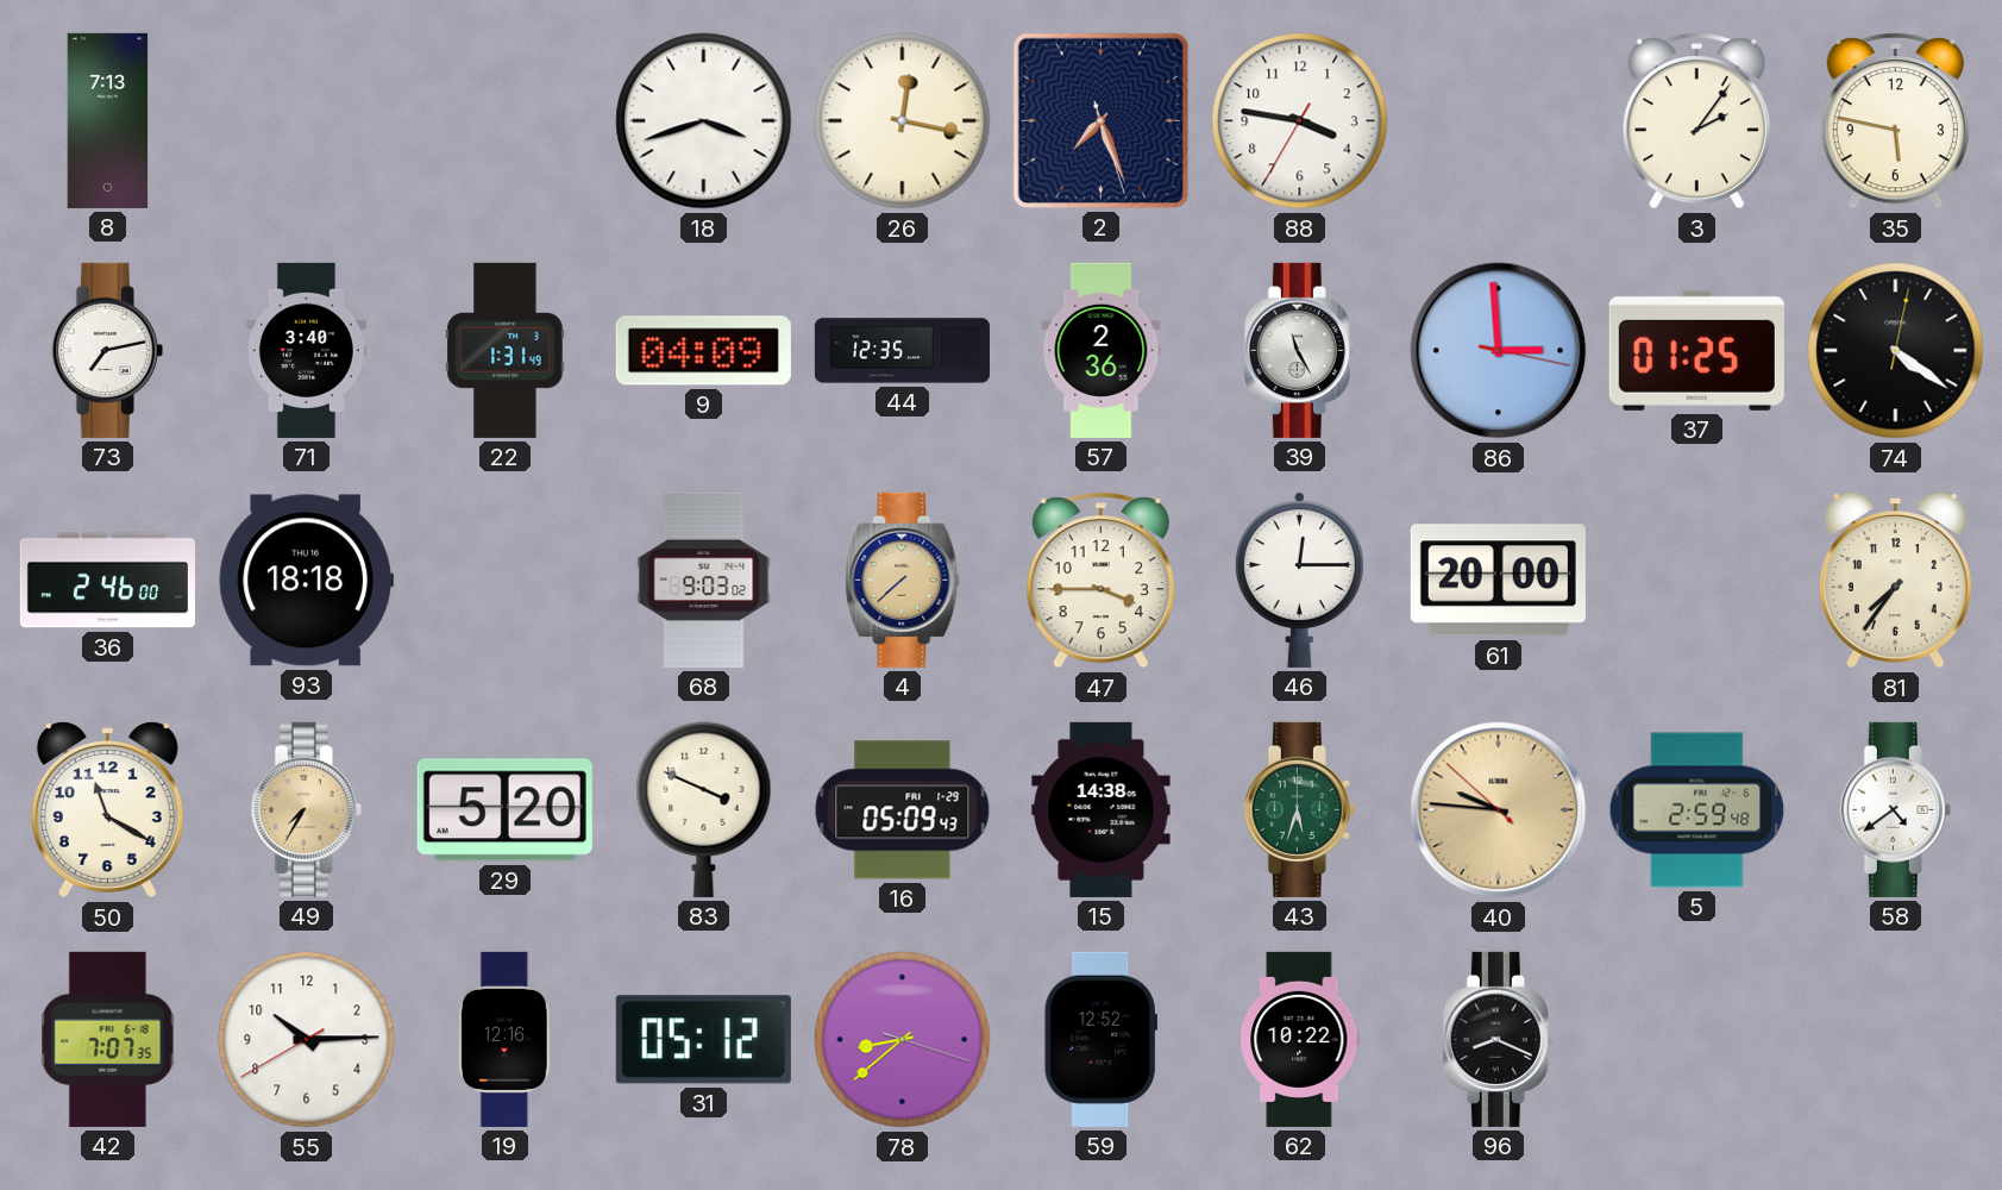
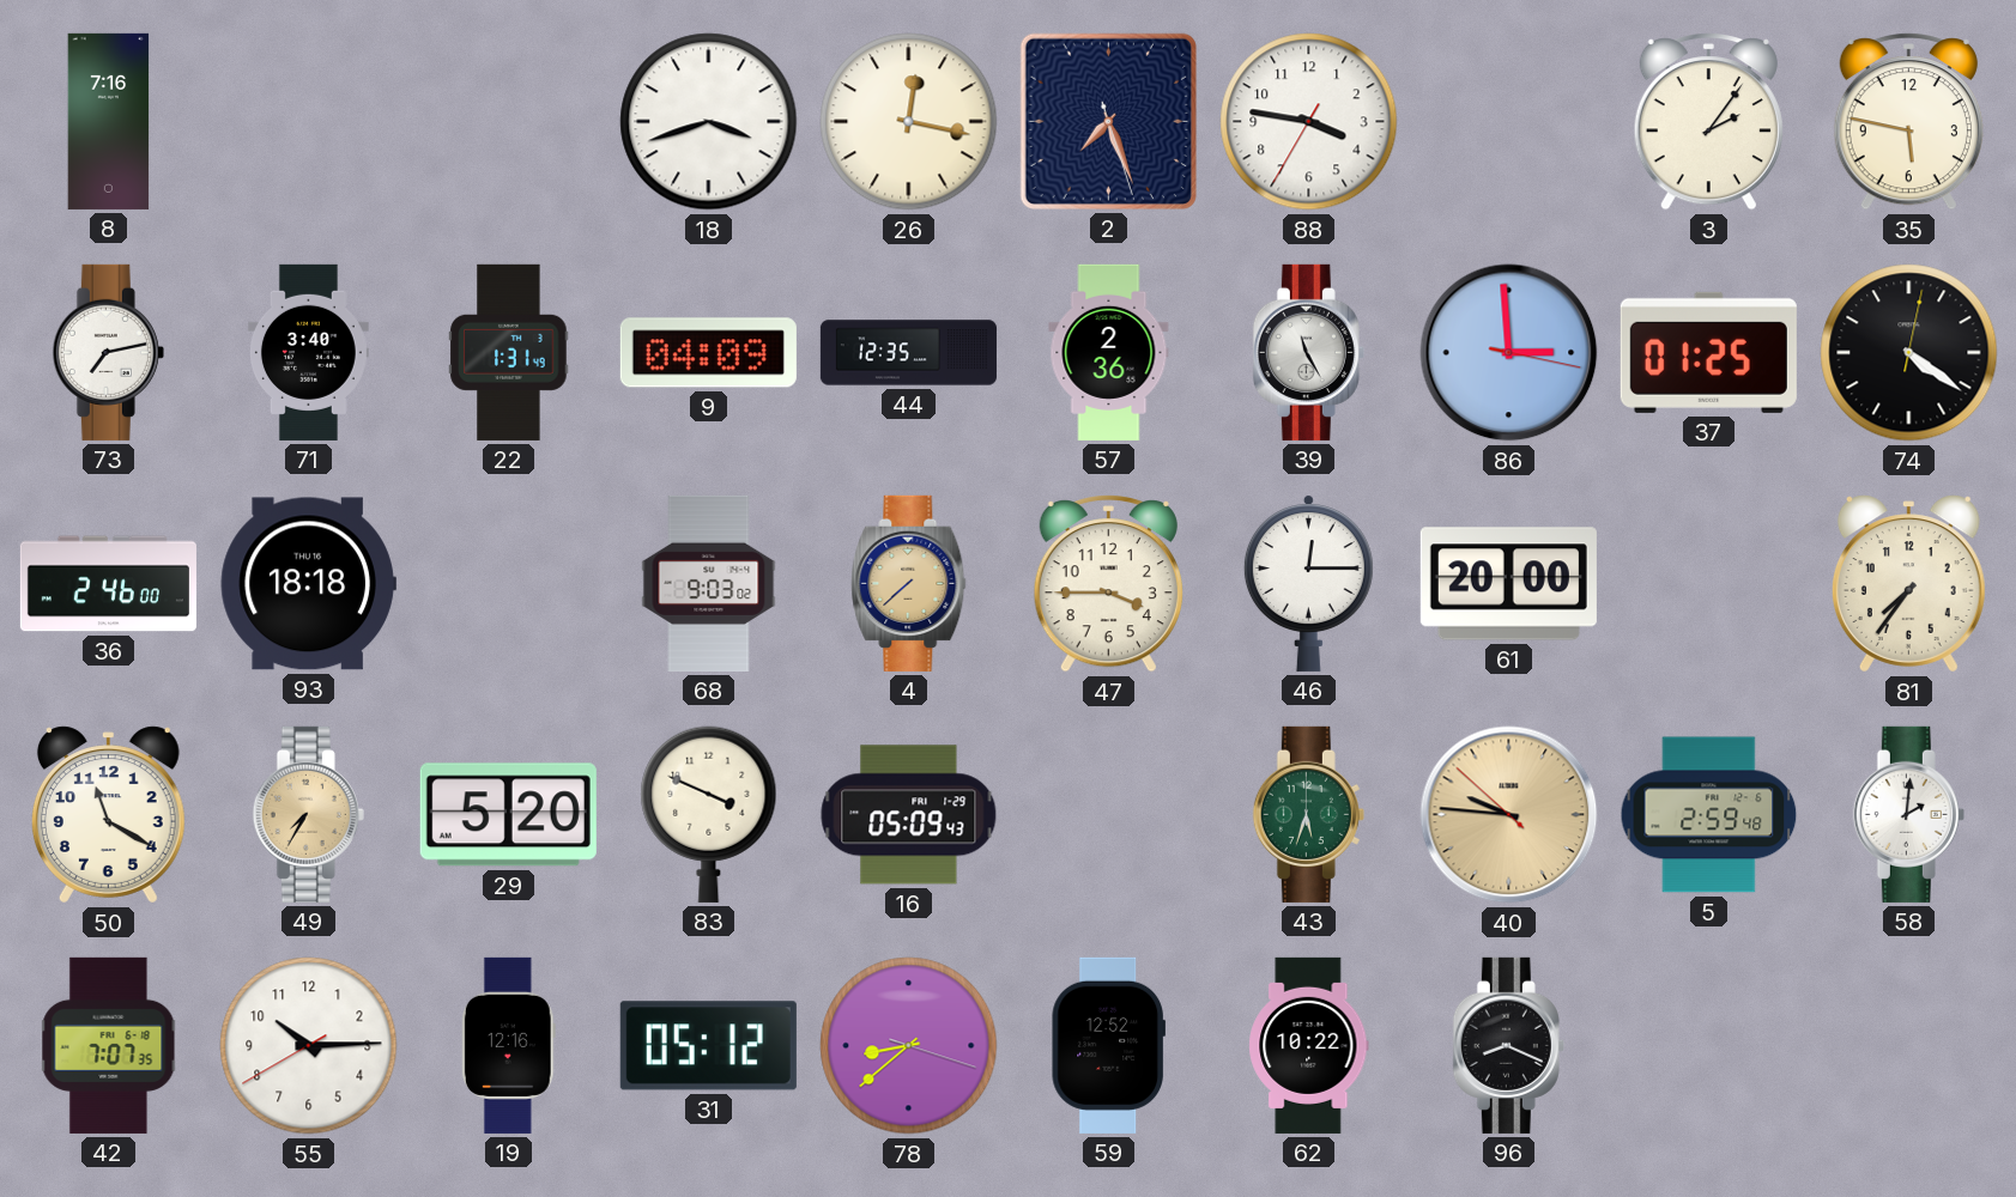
8: 7:13 -> 7:16 (109, 121)
15: 14:38 -> none (1102, 809)
58: 4:39 -> 2:01 (1908, 814)
